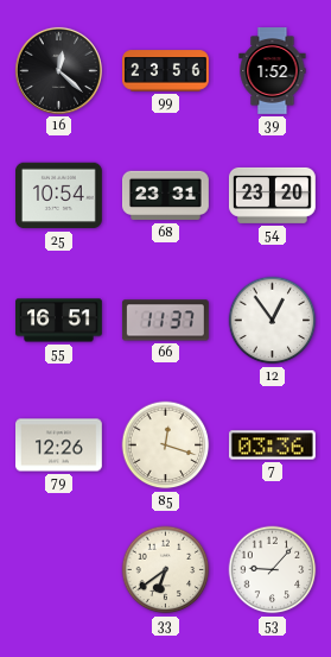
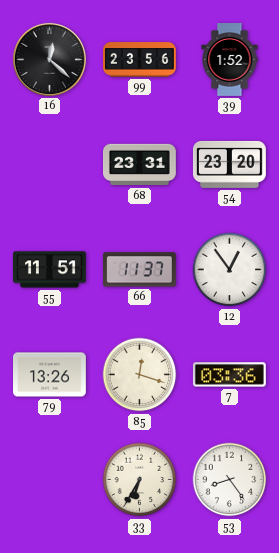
25: 10:54 -> none (59, 196)
55: 16:51 -> 11:51 (50, 270)
79: 12:26 -> 13:26 (50, 375)
33: 6:39 -> 6:35 (140, 480)
53: 9:07 -> 8:24 (230, 480)
